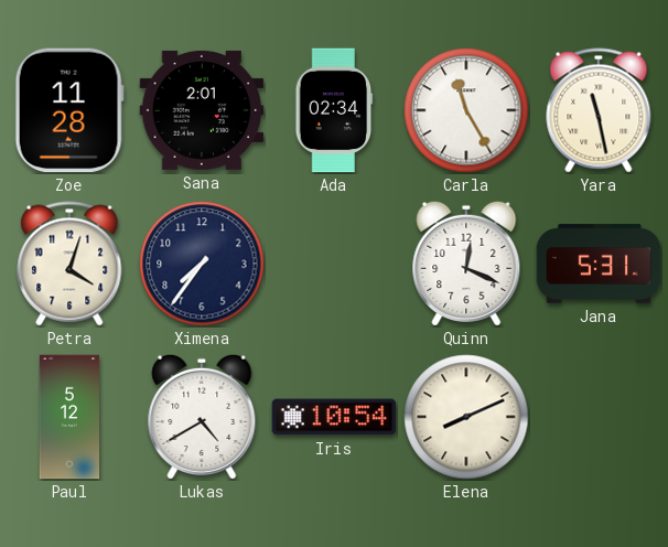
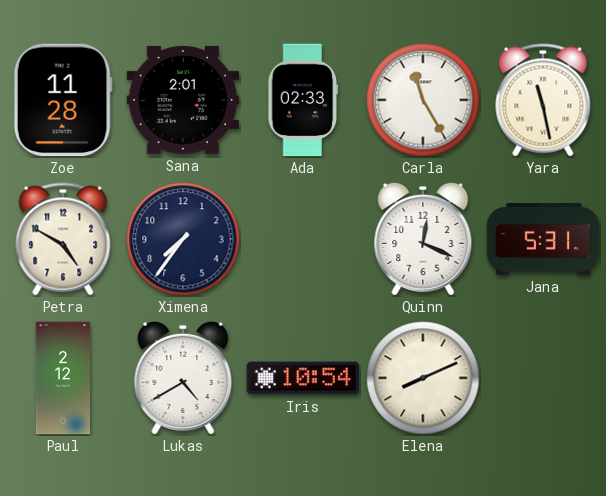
Ada: 02:34 -> 02:33 (303, 100)
Petra: 4:03 -> 4:50 (63, 239)
Paul: 5:12 -> 2:12 (63, 378)
